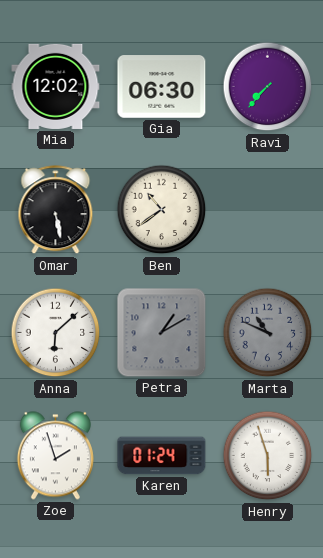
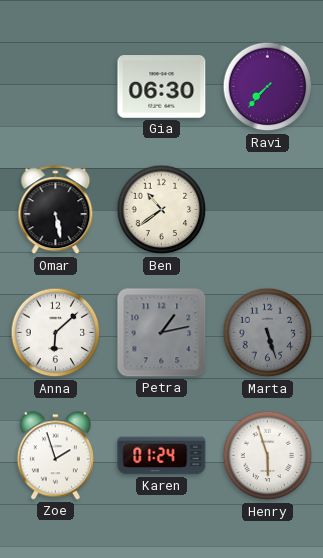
Mia: 12:02 -> none (56, 86)
Petra: 1:10 -> 1:13 (162, 333)
Marta: 10:49 -> 5:27 (268, 333)
